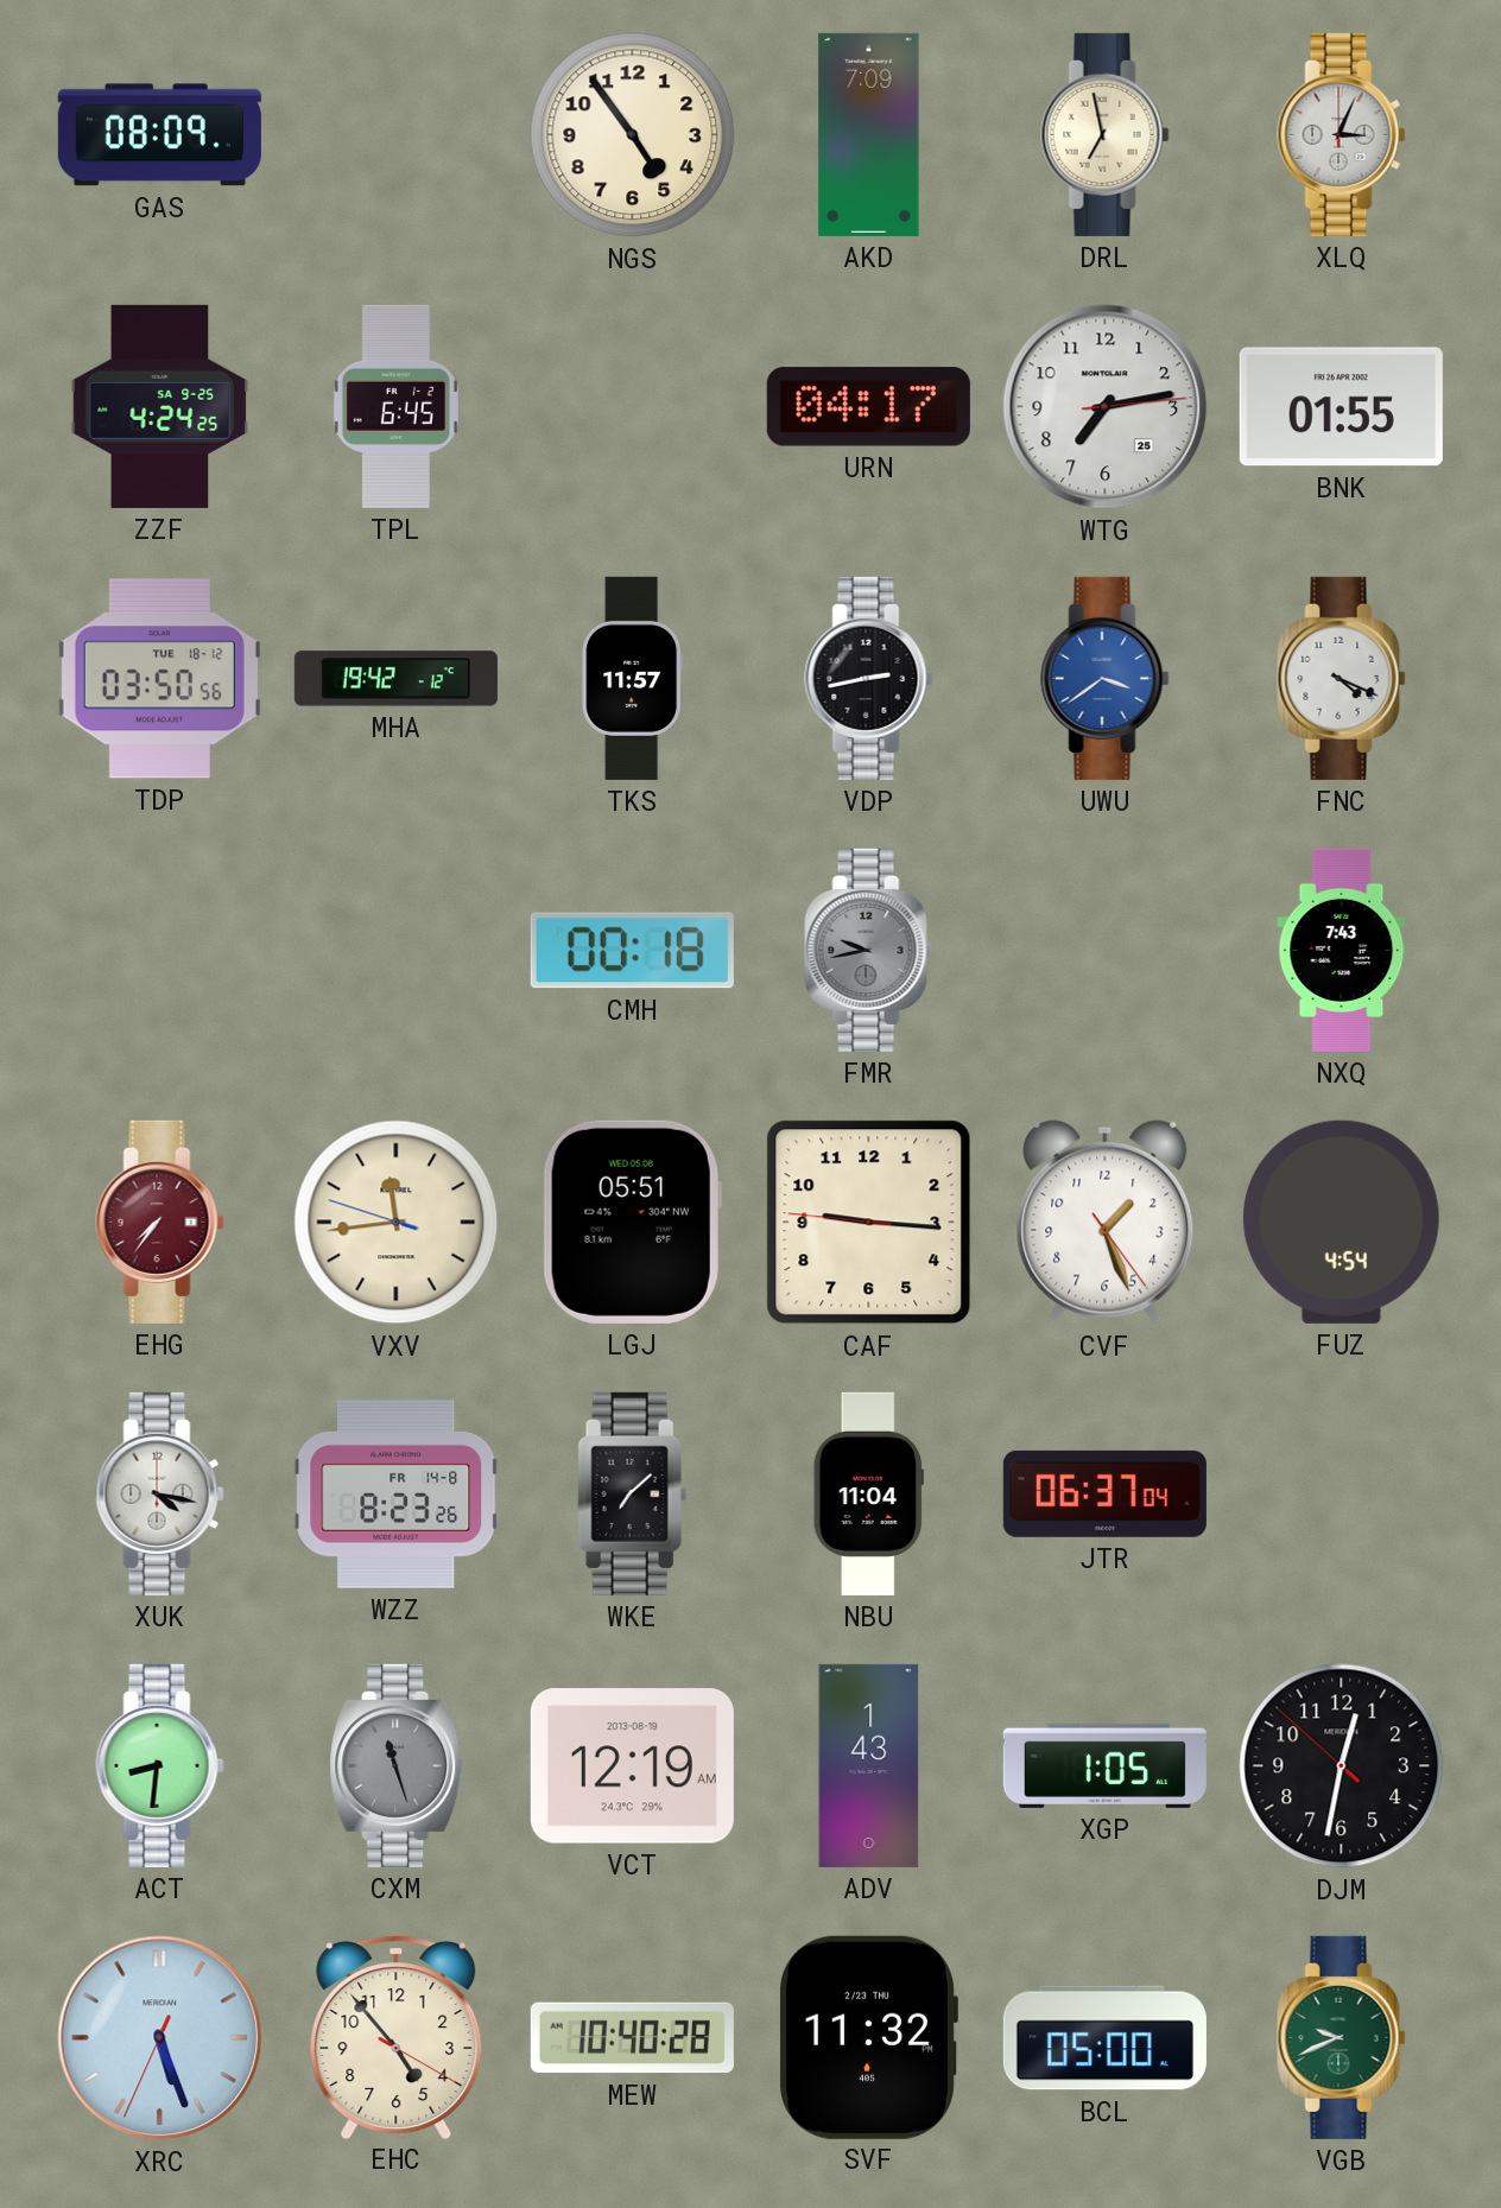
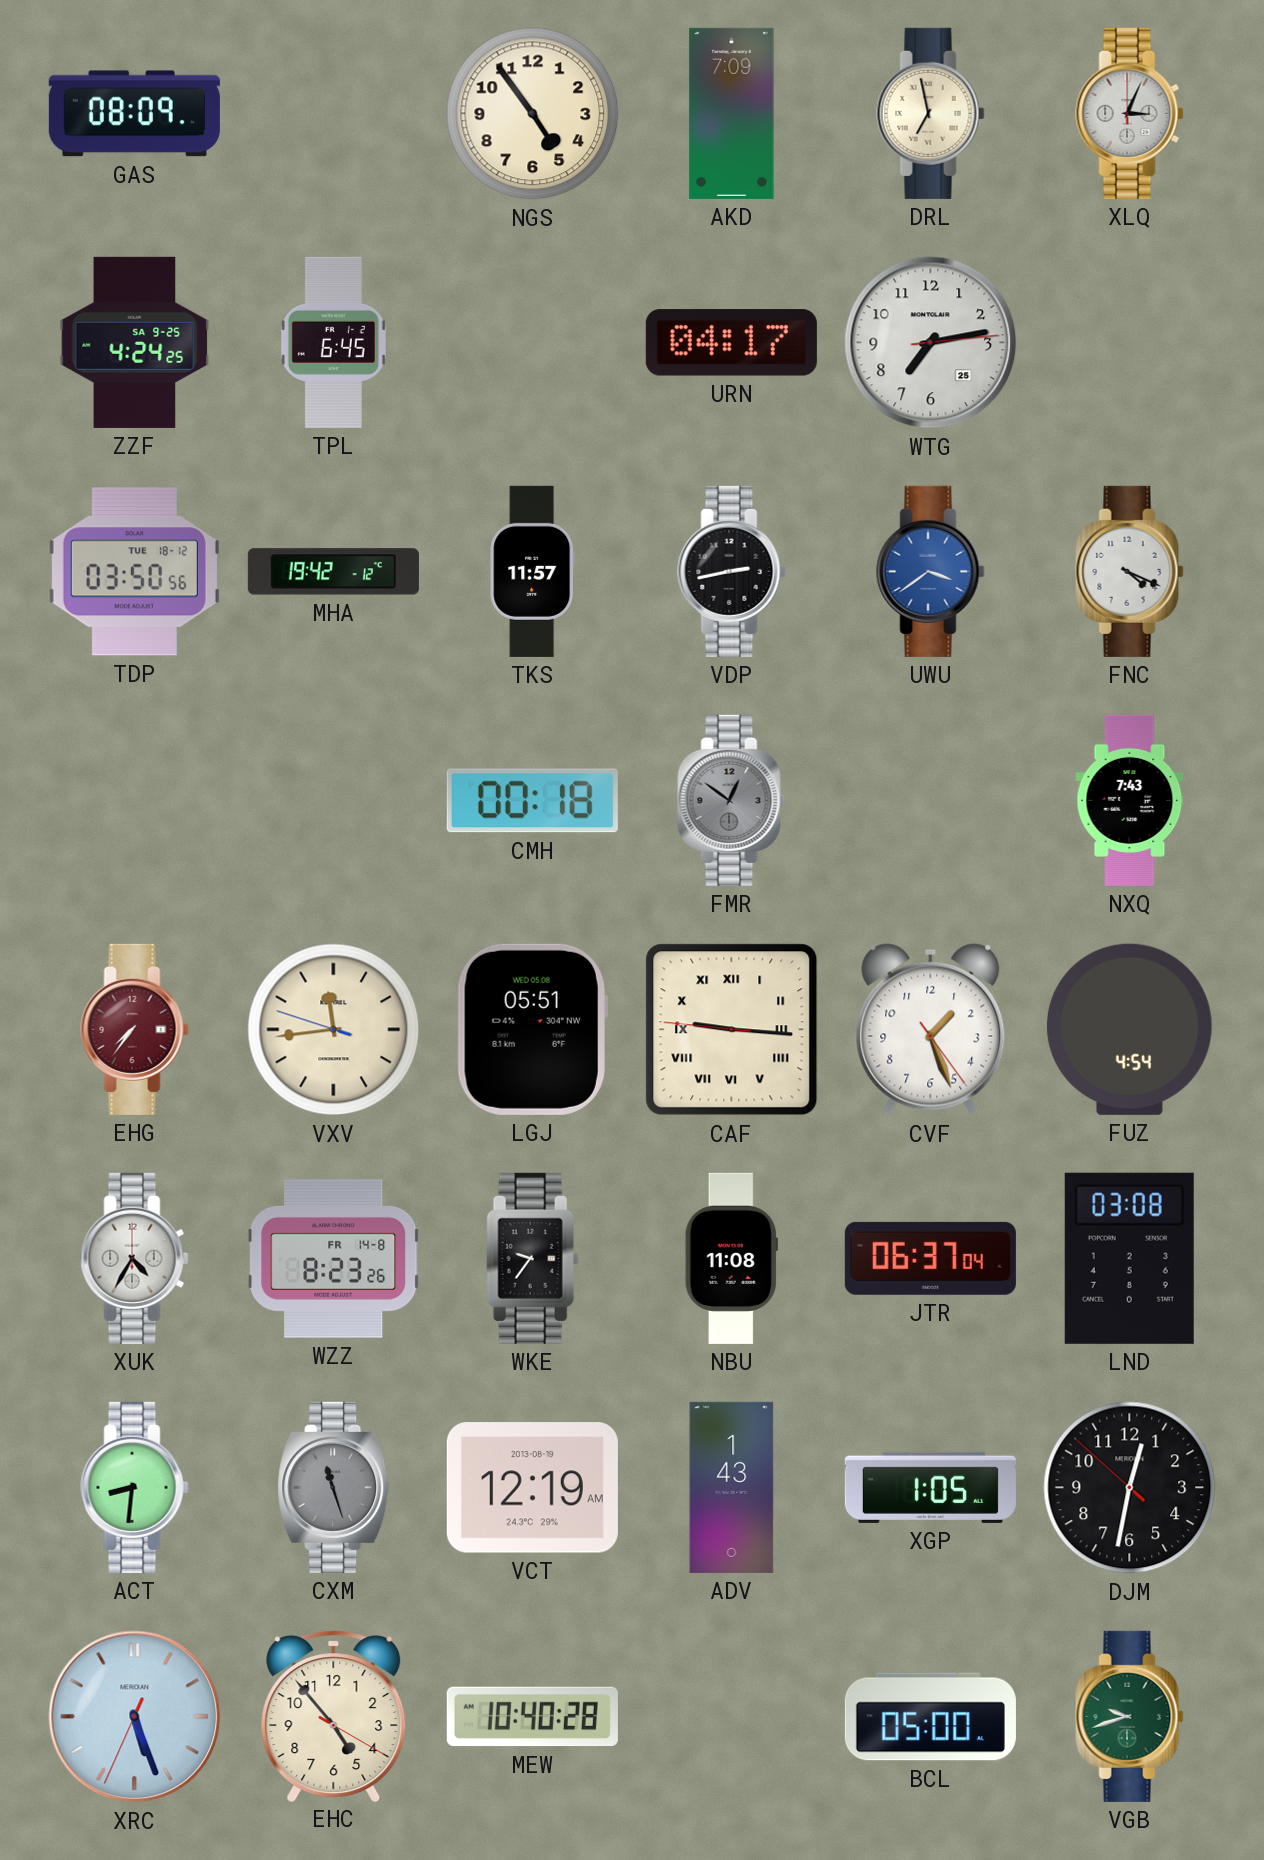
BNK: 01:55 -> none (1341, 407)
FMR: 9:43 -> 12:51 (732, 800)
CAF numerals: Arabic -> Roman (732, 1030)
XUK: 4:17 -> 4:35 (135, 1258)
WKE: 7:08 -> 9:36 (533, 1258)
NBU: 11:04 -> 11:08 (731, 1258)
LND: none -> 03:08 (1129, 1258)
SVF: 11:32 -> none (869, 2037)
VGB: 9:41 -> 9:42 (1130, 1716)
